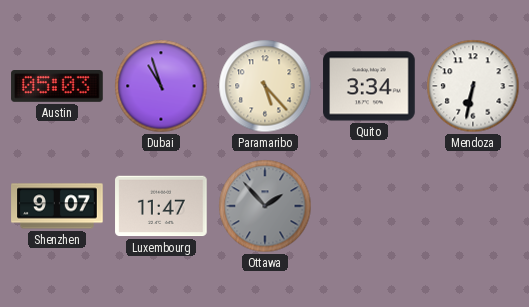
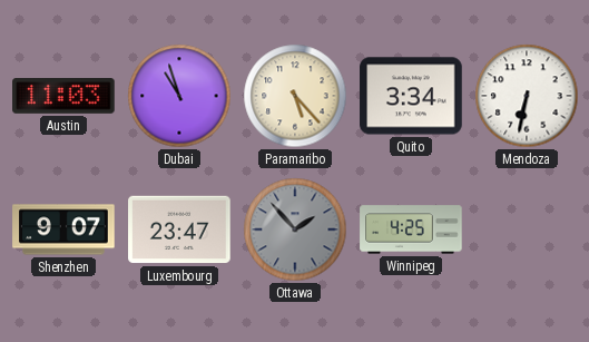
Austin: 05:03 -> 11:03 (63, 97)
Luxembourg: 11:47 -> 23:47 (179, 229)
Winnipeg: none -> 4:25 (411, 229)
